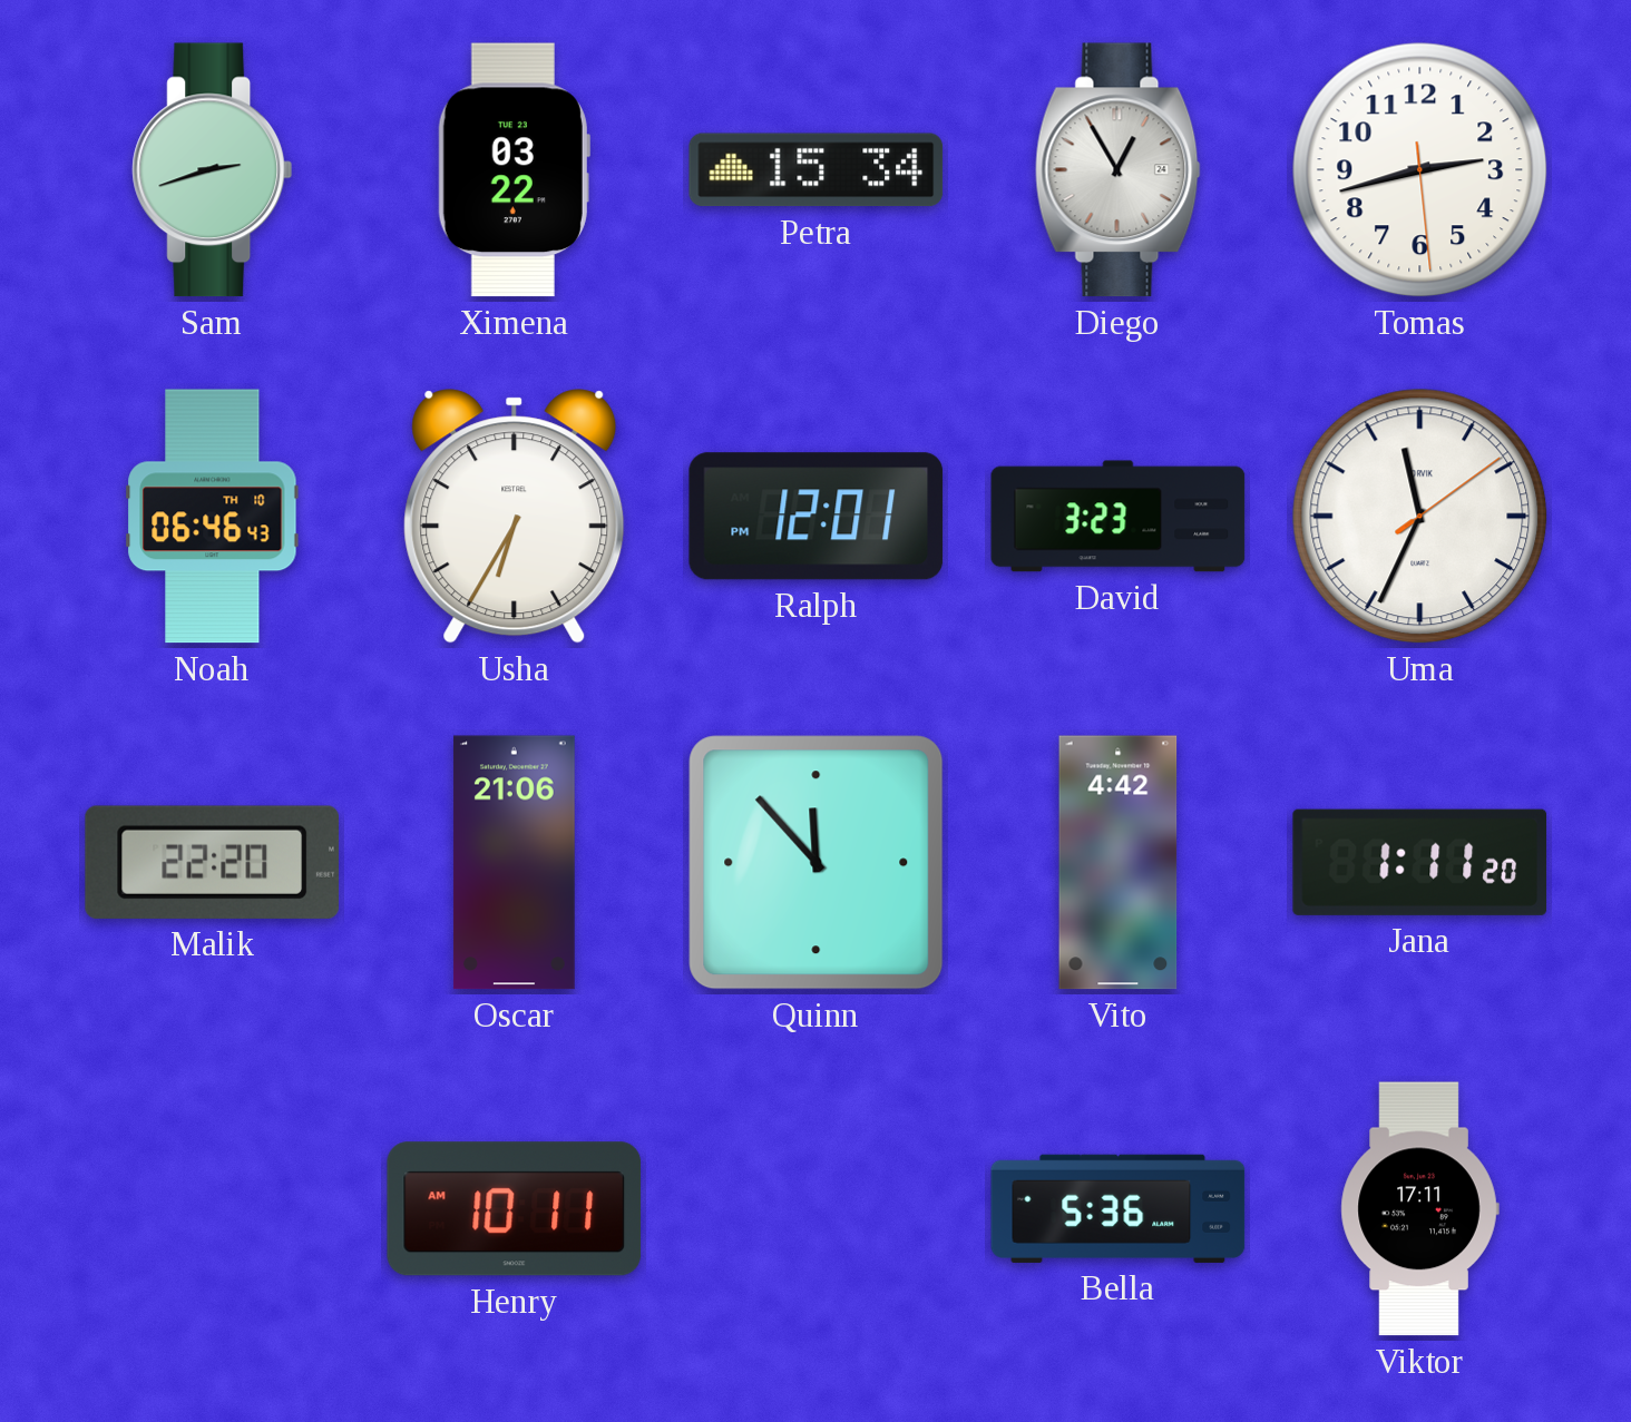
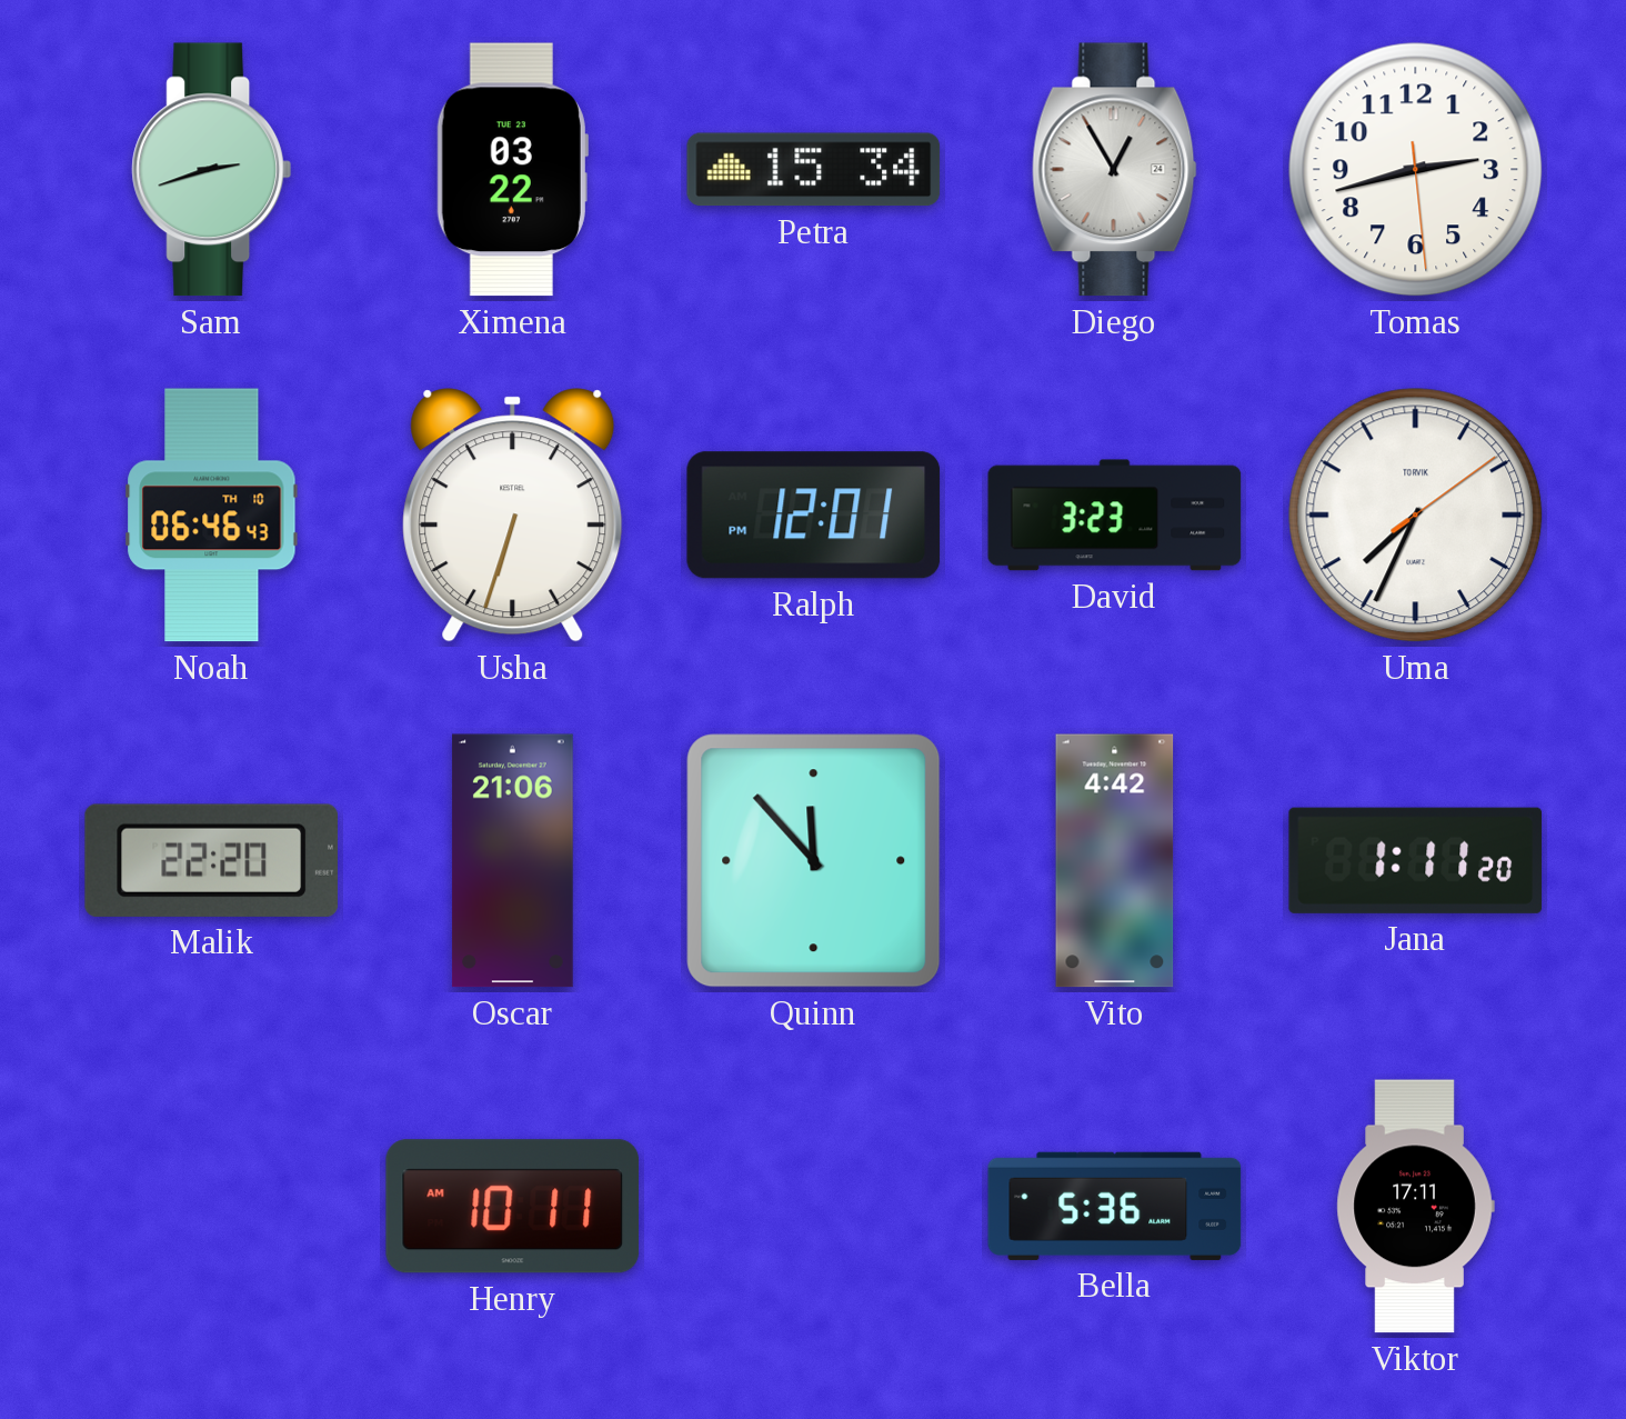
Usha: 6:35 -> 6:33 (513, 516)
Uma: 11:34 -> 7:34 (1416, 516)
